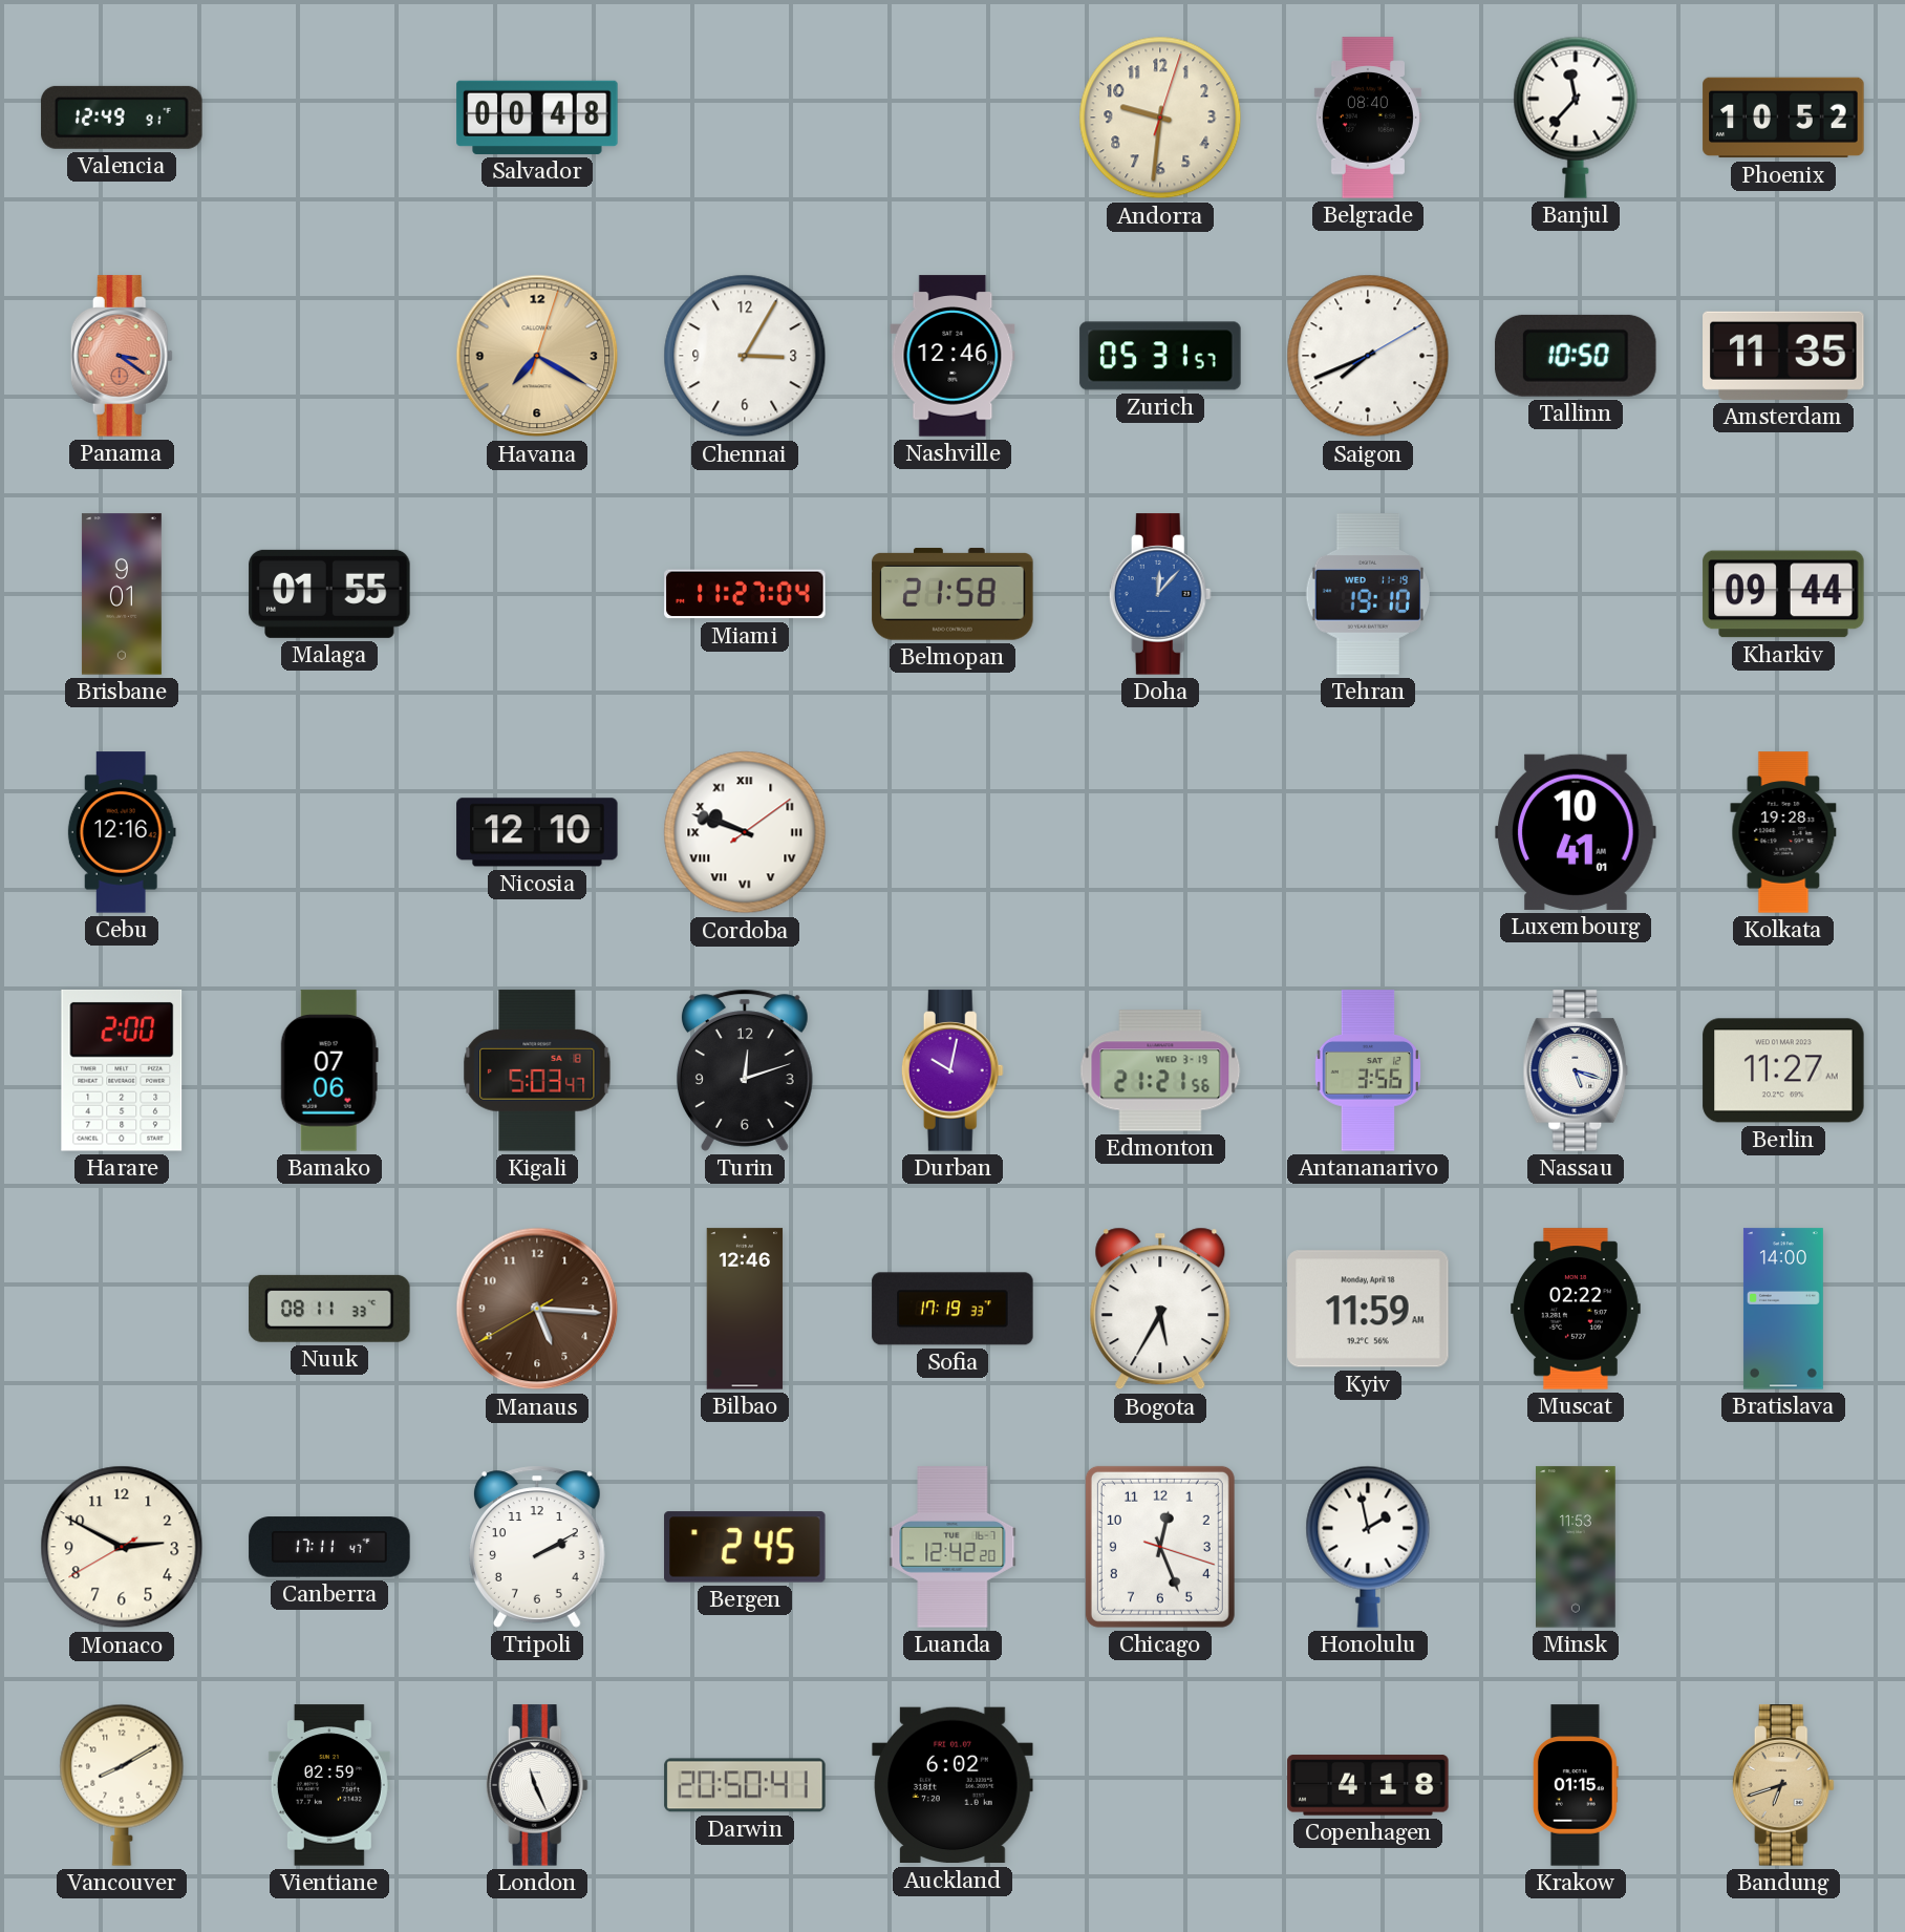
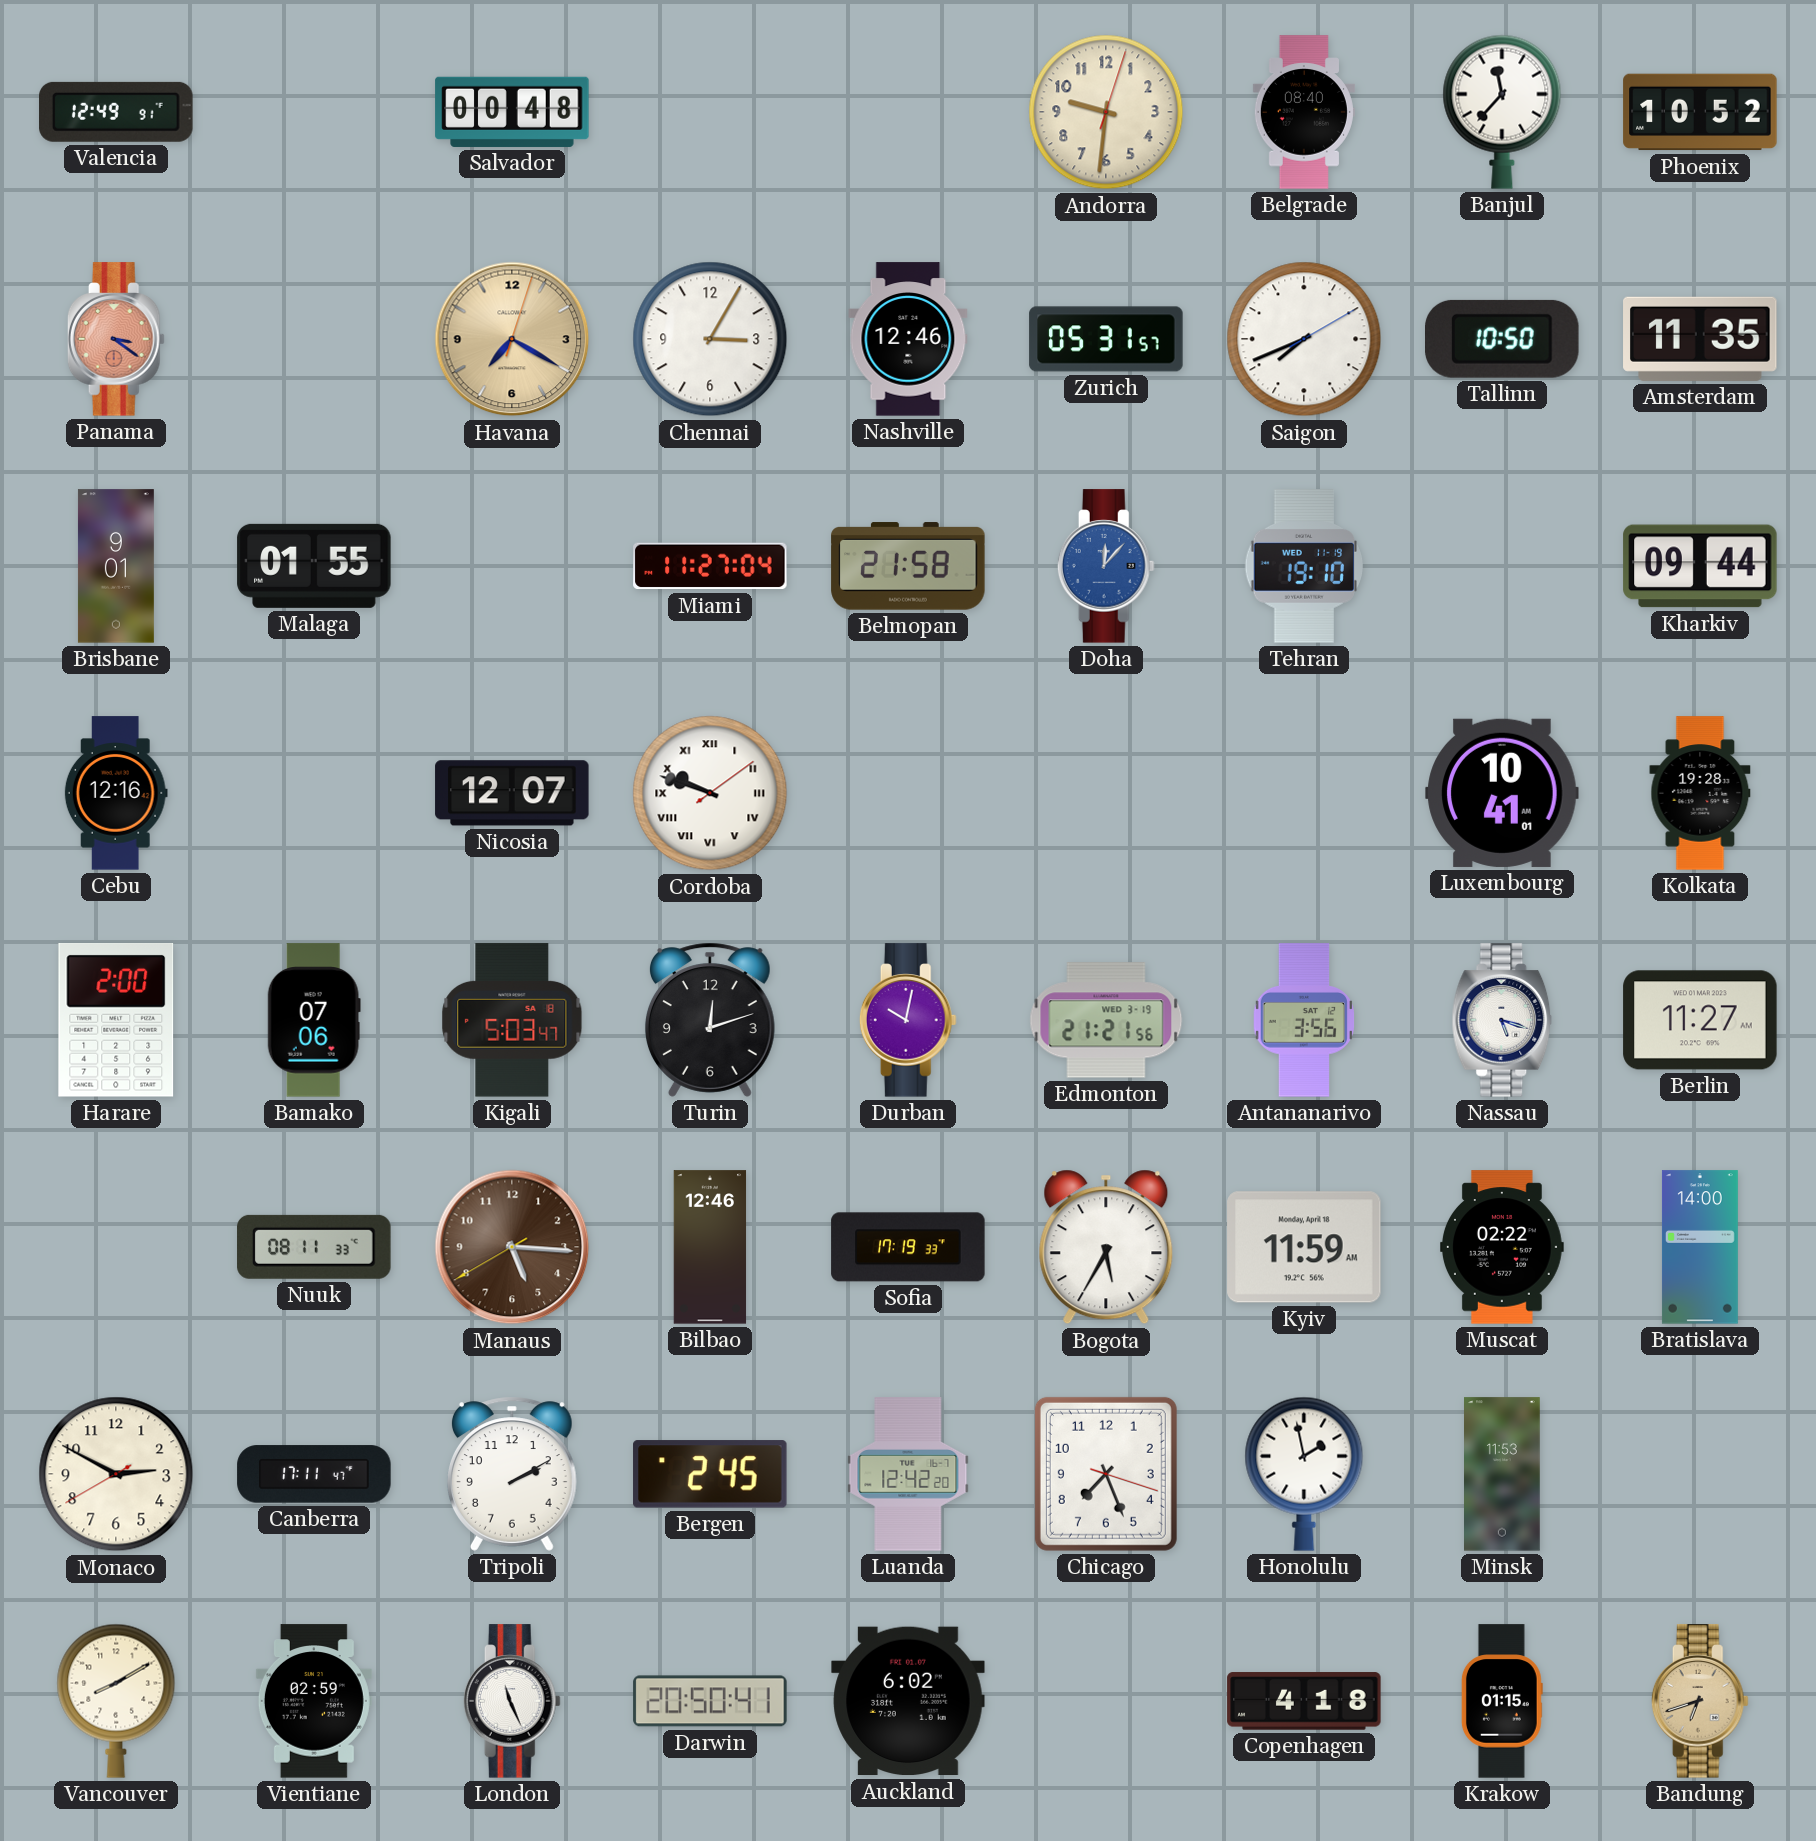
Nicosia: 12:10 -> 12:07 (512, 793)
Chicago: 12:26 -> 7:26 (1106, 1474)
